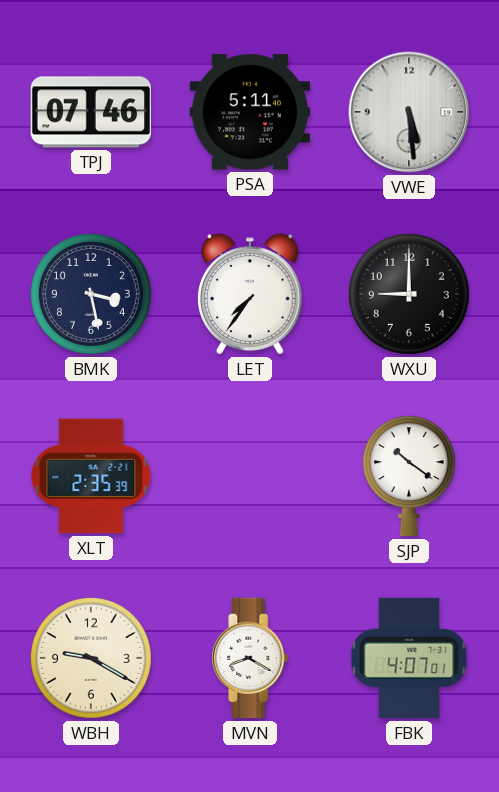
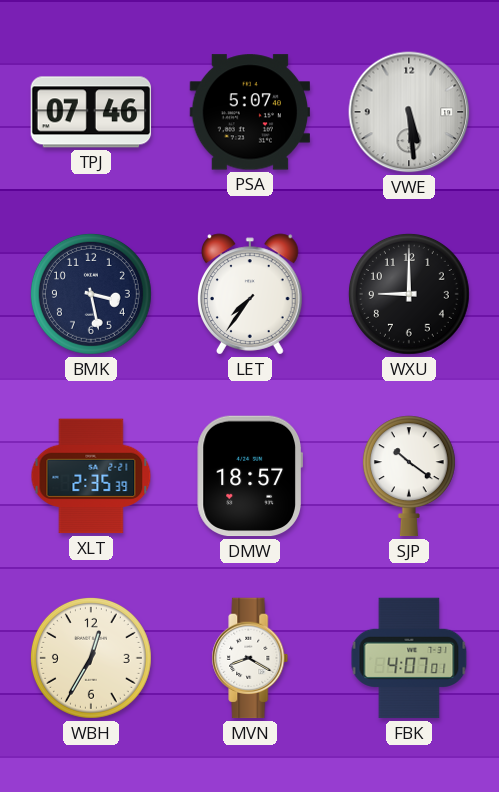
PSA: 5:11 -> 5:07 (250, 112)
DMW: none -> 18:57 (250, 476)
WBH: 9:20 -> 12:35 (91, 658)
